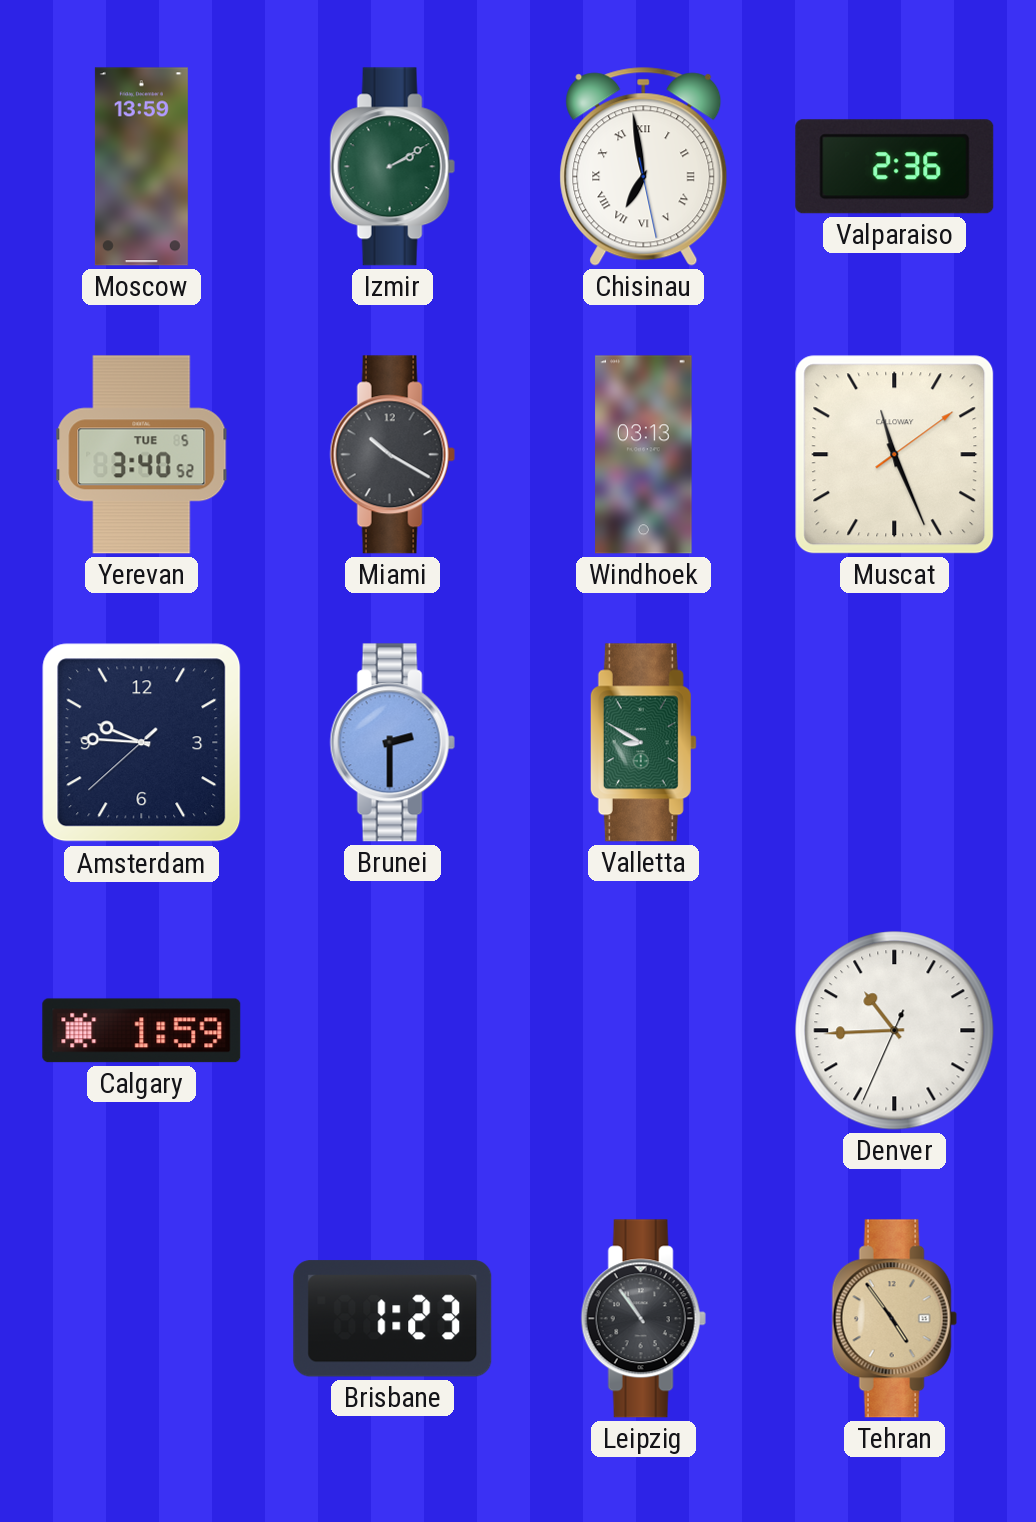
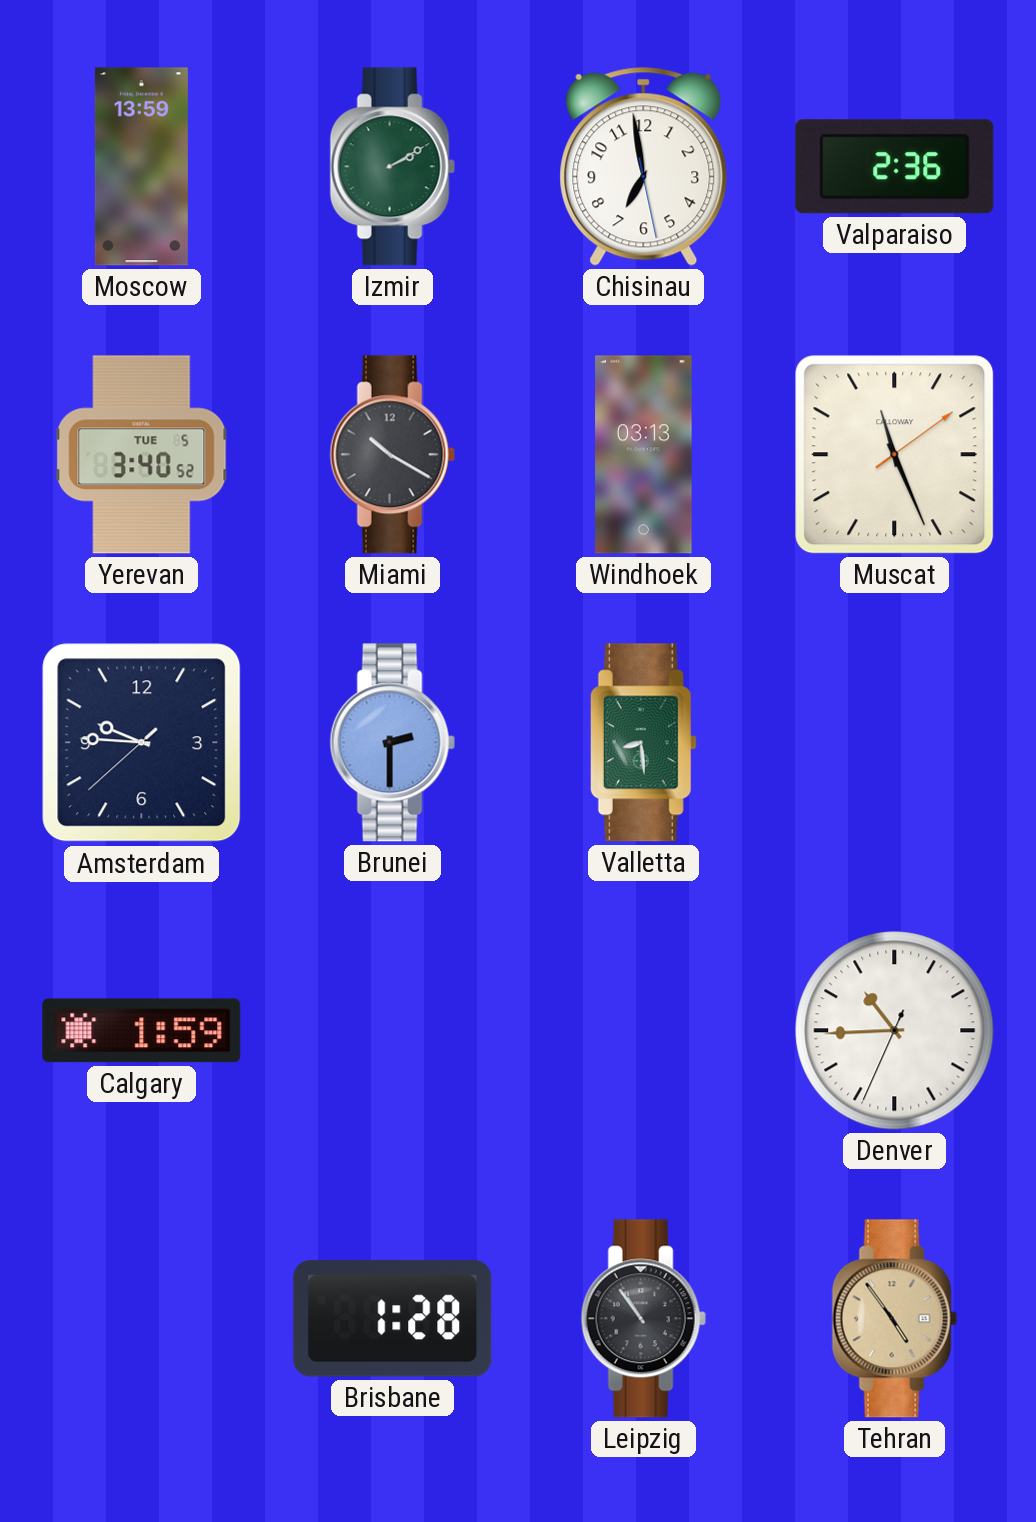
Chisinau numerals: Roman -> Arabic (644, 166)
Valletta: 8:50 -> 8:29 (643, 743)
Brisbane: 1:23 -> 1:28 (393, 1319)
